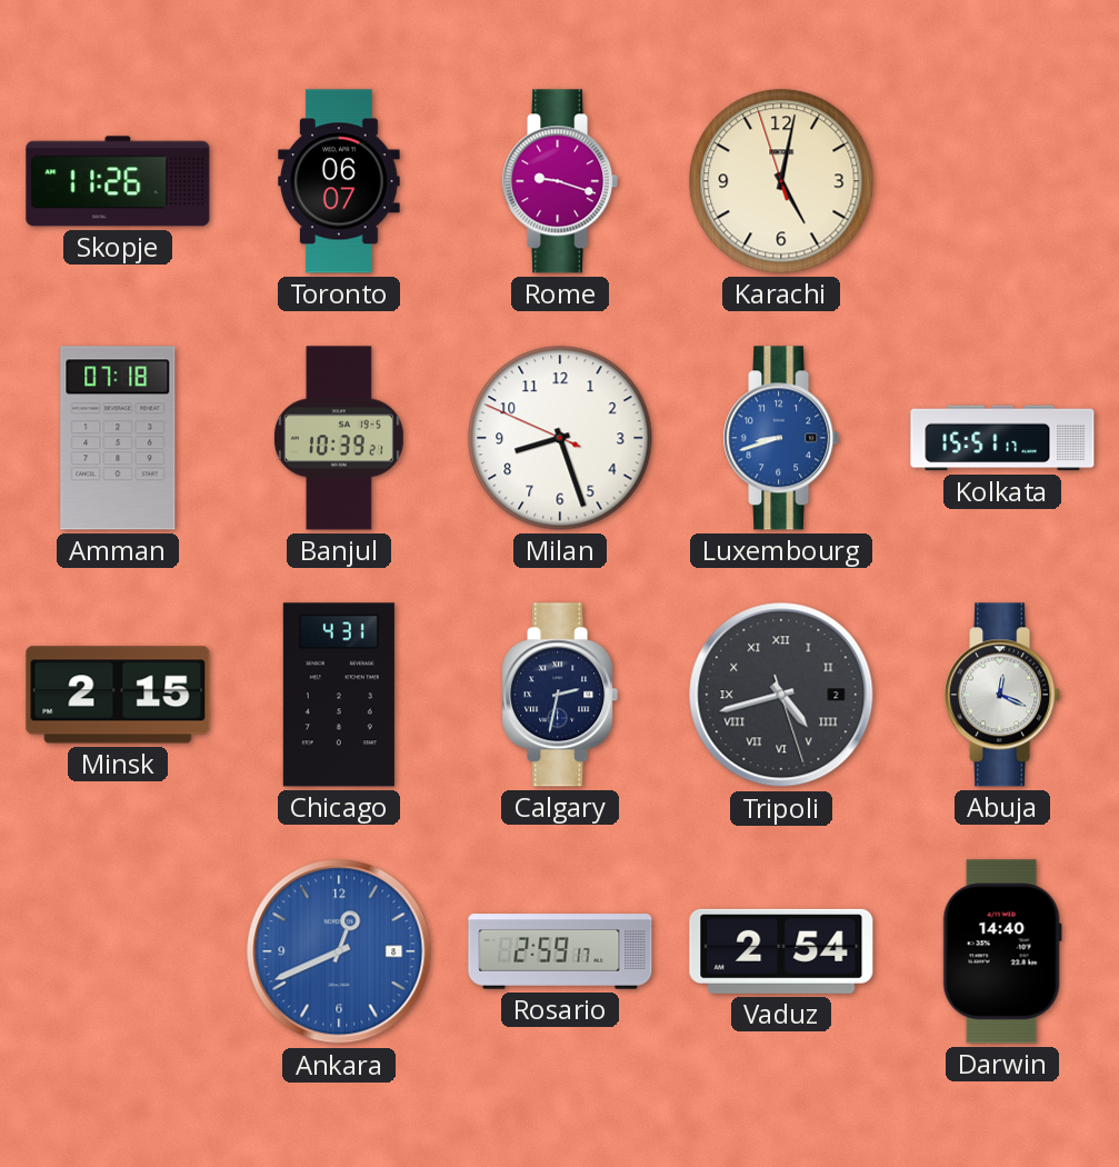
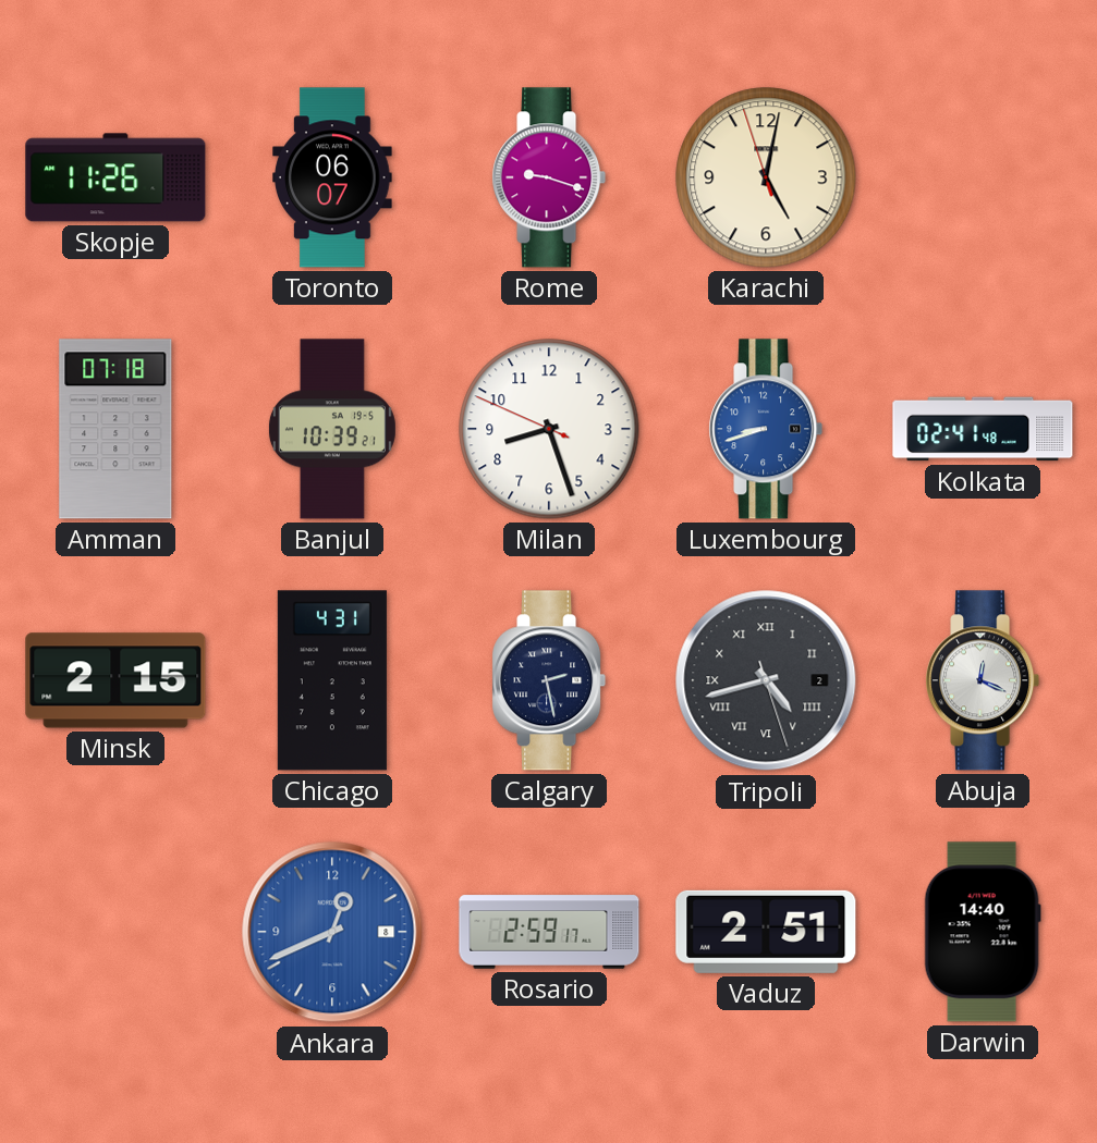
Kolkata: 15:51 -> 02:41 (983, 429)
Calgary: 2:32 -> 2:28 (549, 680)
Vaduz: 2:54 -> 2:51 (766, 932)
